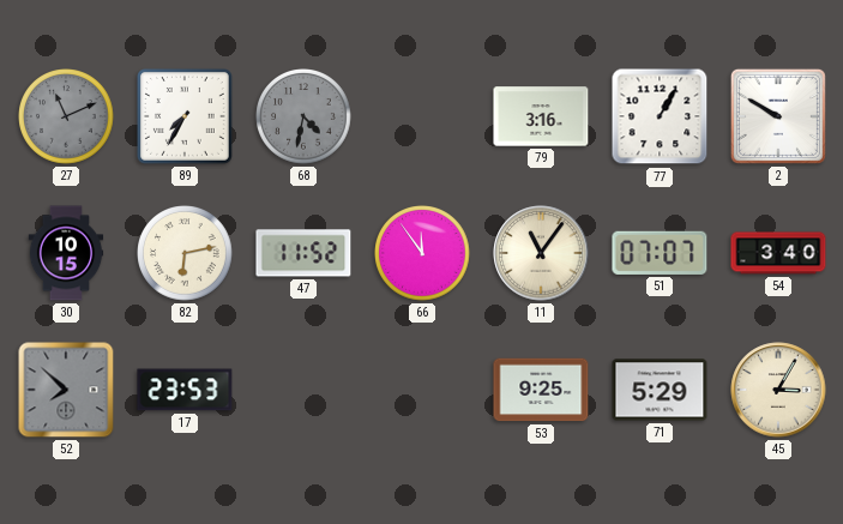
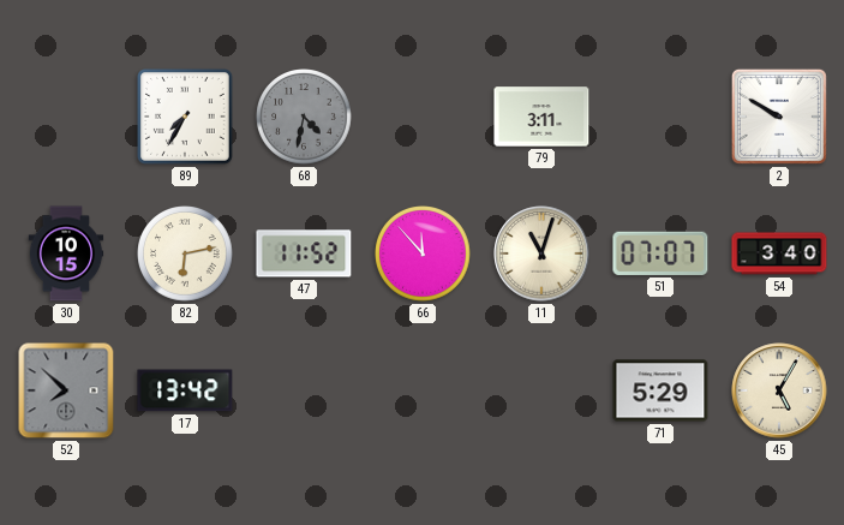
27: 11:11 -> none (66, 116)
79: 3:16 -> 3:11 (541, 117)
77: 1:05 -> none (660, 116)
66: 11:54 -> 11:53 (423, 253)
11: 11:06 -> 11:03 (541, 253)
17: 23:53 -> 13:42 (185, 390)
53: 9:25 -> none (541, 390)
45: 3:05 -> 5:05 (779, 390)
